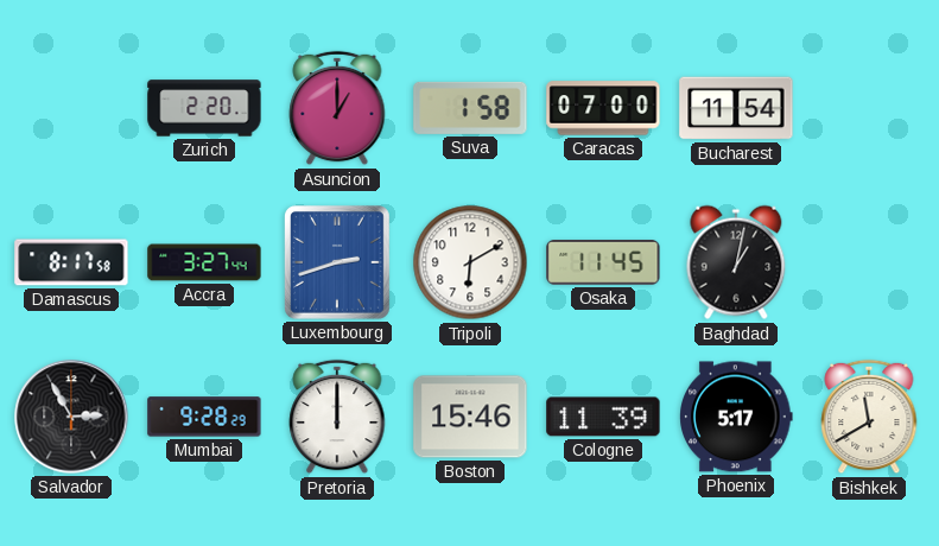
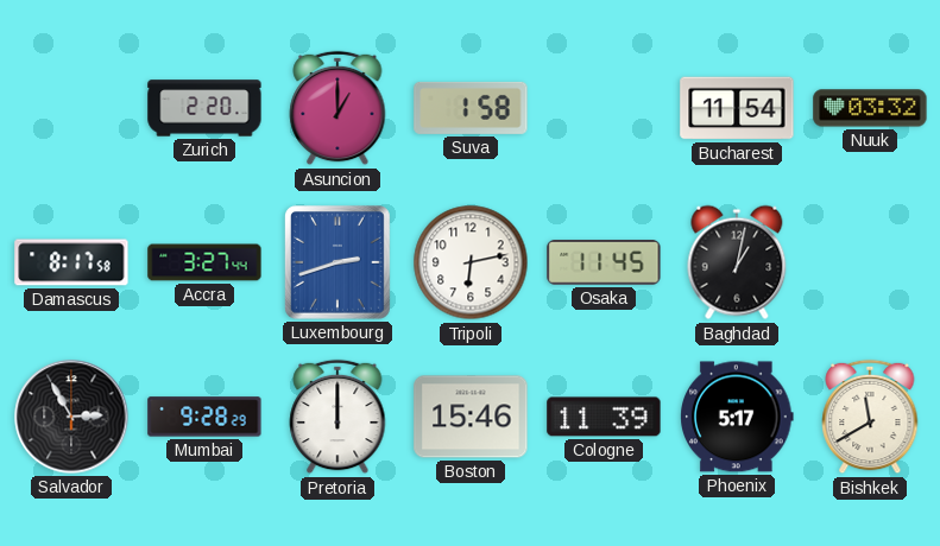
Caracas: 07:00 -> none (603, 108)
Nuuk: none -> 03:32 (870, 108)
Tripoli: 6:10 -> 6:13 (471, 262)
